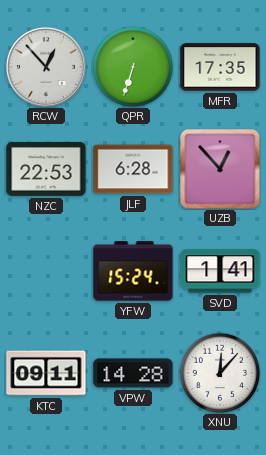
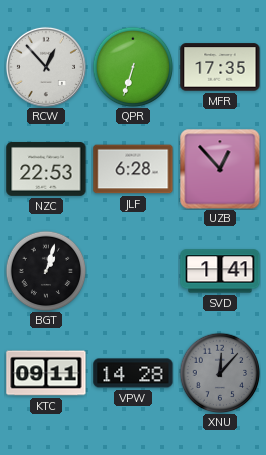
BGT: none -> 1:03 (46, 271)
YFW: 15:24 -> none (133, 271)
XNU dial: white -> grey (220, 373)
